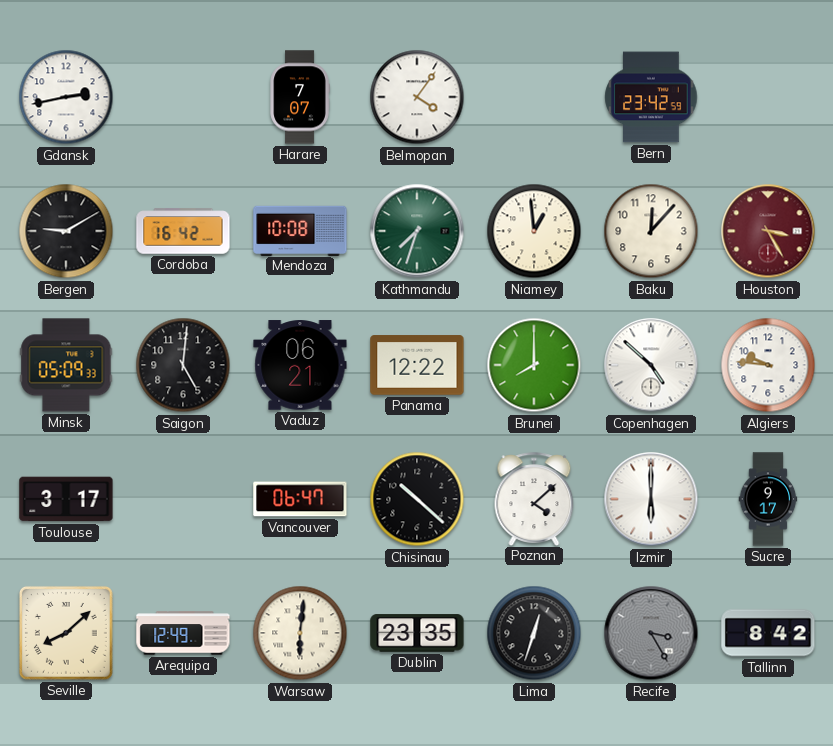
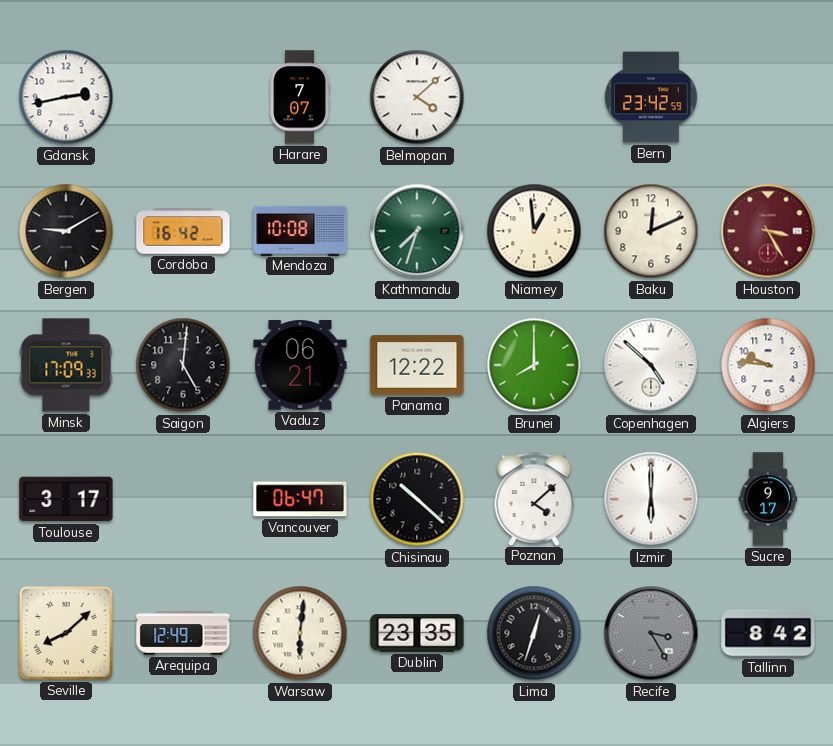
Belmopan: 4:06 -> 4:08 (417, 97)
Baku: 12:07 -> 12:11 (651, 231)
Minsk: 05:09 -> 17:09 (66, 365)
